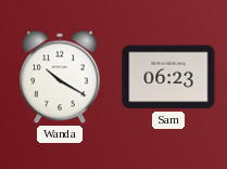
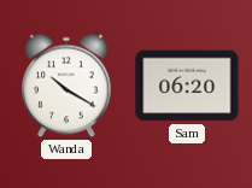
Sam: 06:23 -> 06:20 (187, 86)
